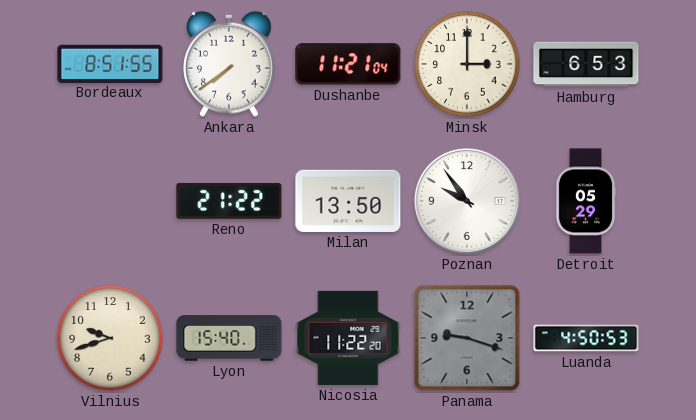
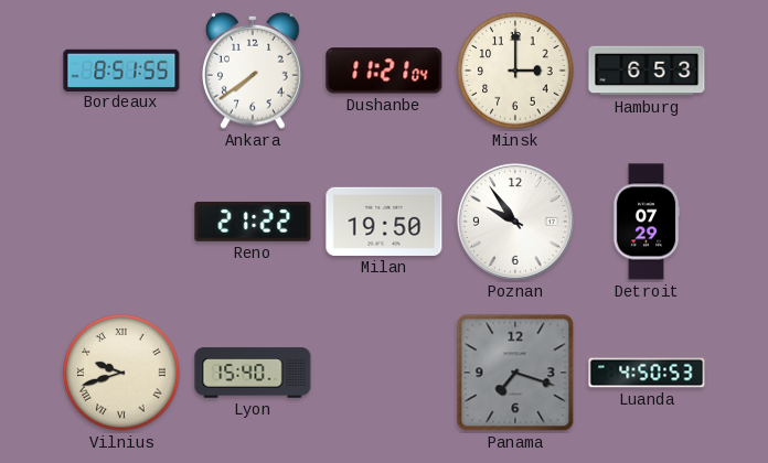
Milan: 13:50 -> 19:50 (384, 222)
Detroit: 05:29 -> 07:29 (647, 222)
Vilnius numerals: Arabic -> Roman (121, 373)
Nicosia: 11:22 -> none (348, 338)
Panama: 9:18 -> 7:18 (515, 373)
